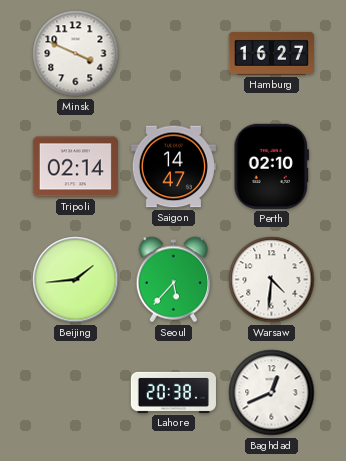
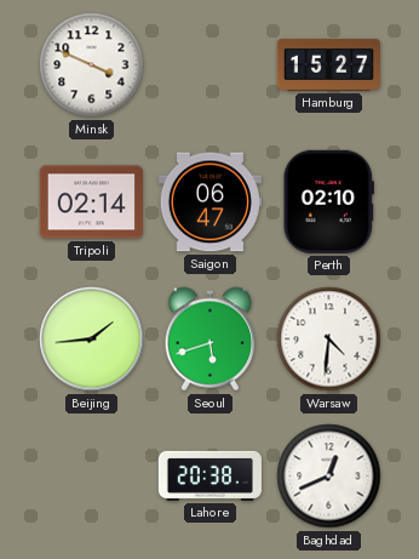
Hamburg: 16:27 -> 15:27 (328, 64)
Saigon: 14:47 -> 06:47 (209, 203)
Seoul: 5:37 -> 5:42 (211, 340)
